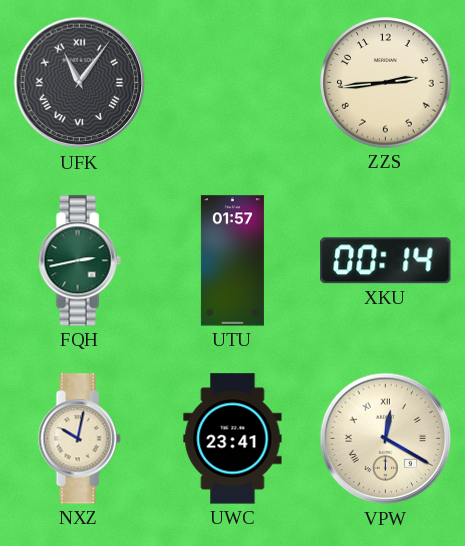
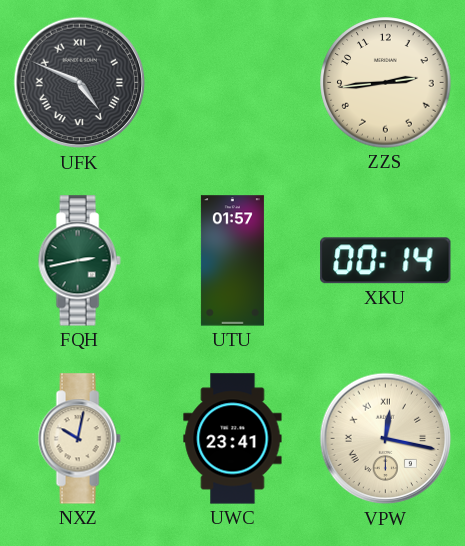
UFK: 11:06 -> 4:49 (80, 83)
VPW: 12:20 -> 12:17 (386, 439)
